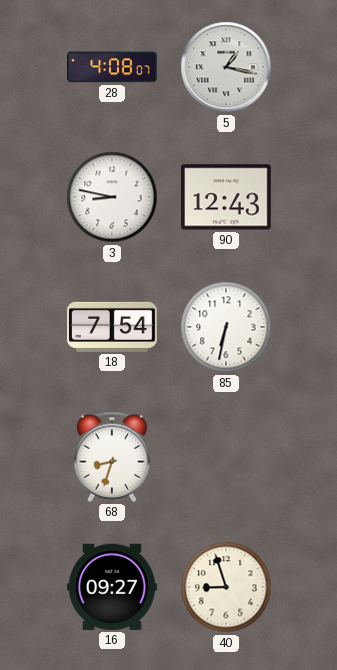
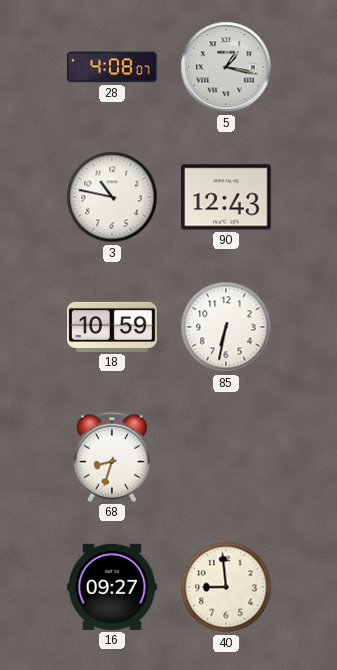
3: 8:47 -> 10:47 (112, 197)
18: 7:54 -> 10:59 (112, 327)
40: 8:57 -> 8:59 (226, 587)
